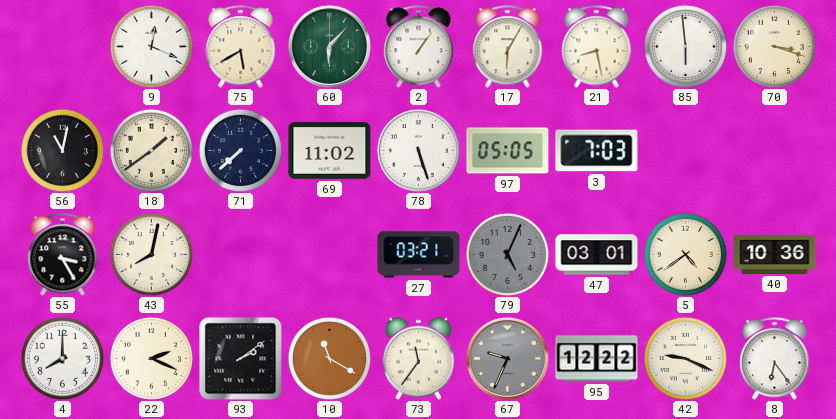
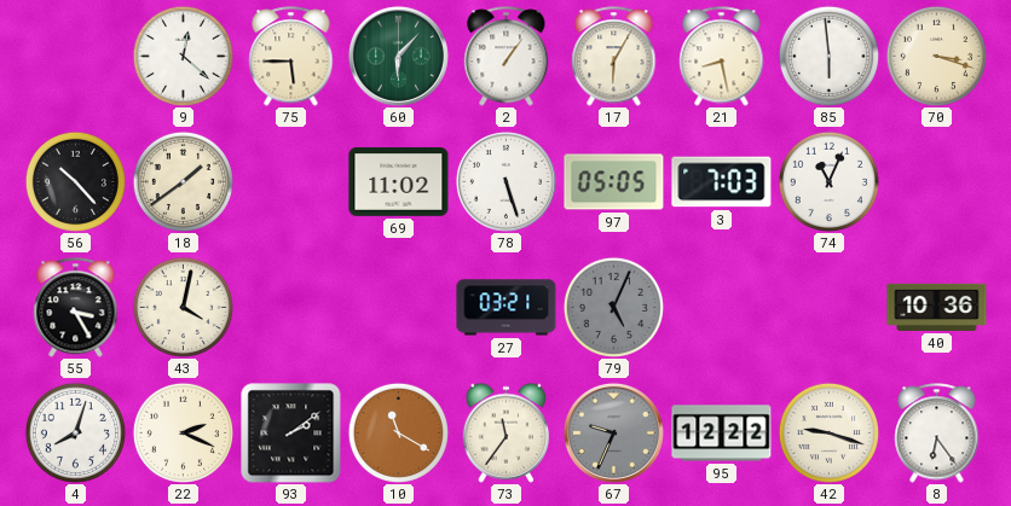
9: 12:19 -> 12:22 (183, 56)
75: 5:40 -> 5:45 (291, 57)
56: 11:02 -> 10:23 (75, 181)
71: 7:38 -> none (240, 150)
74: none -> 11:04 (828, 181)
43: 8:02 -> 4:02 (183, 307)
47: 03:01 -> none (597, 255)
5: 4:39 -> none (685, 254)
4: 8:00 -> 8:03 (75, 432)
42: 9:19 -> 9:18 (828, 432)
